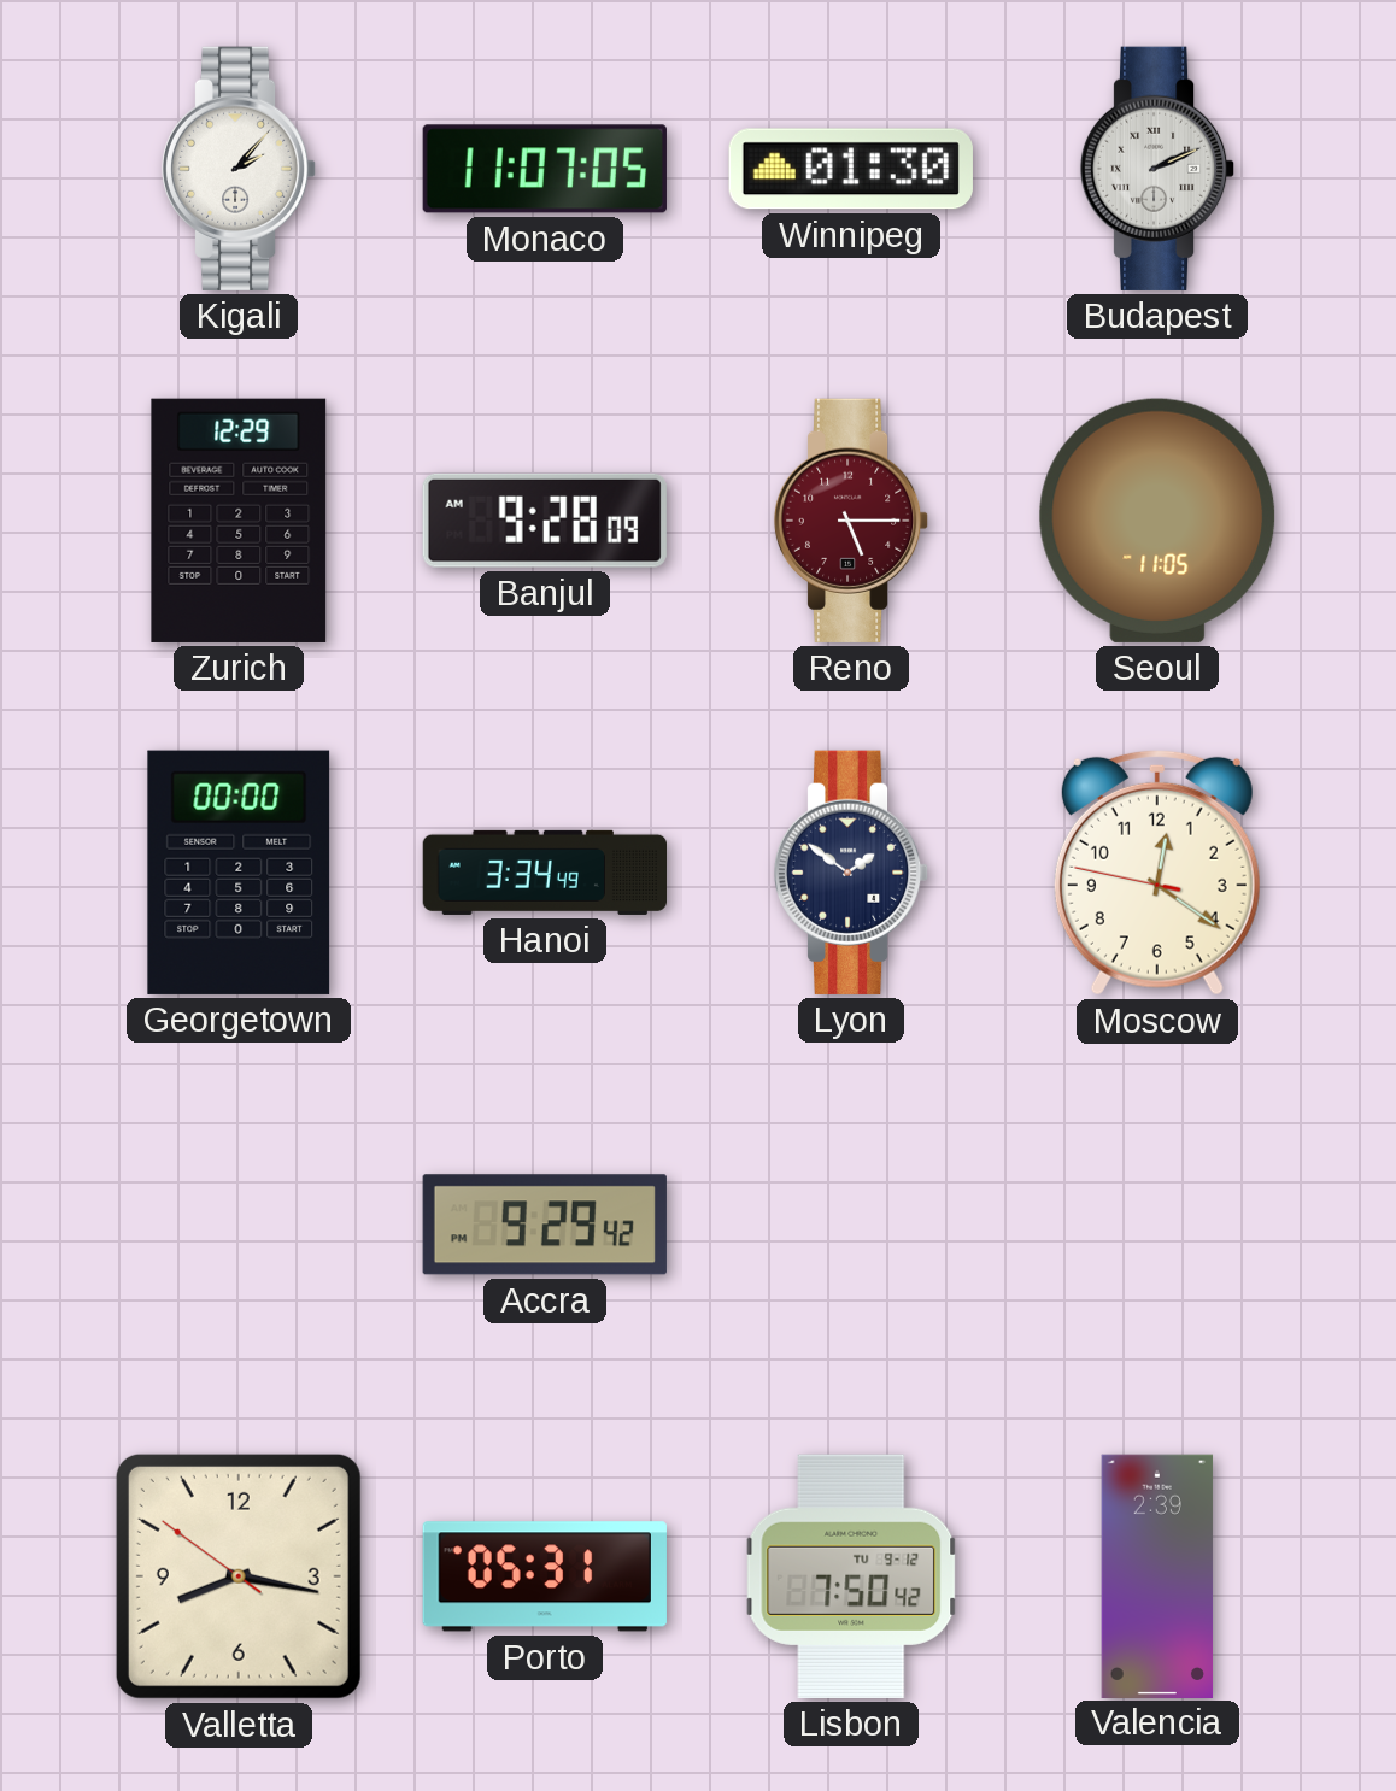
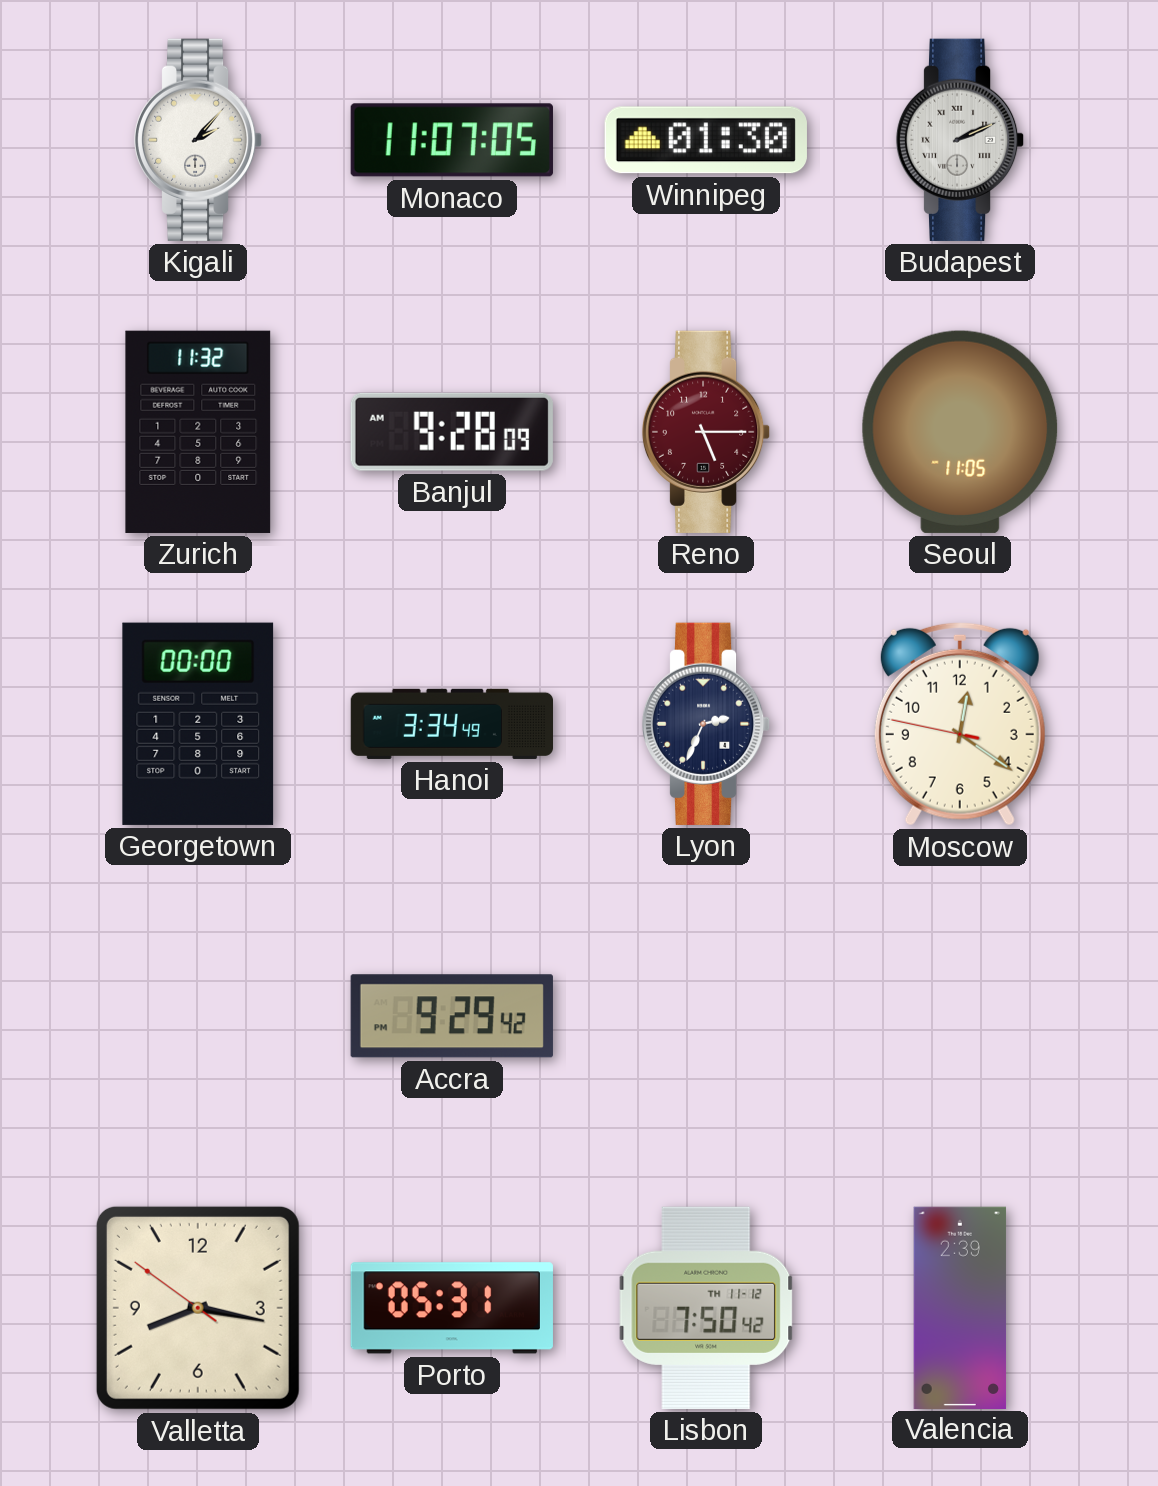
Zurich: 12:29 -> 11:32 (198, 432)
Lyon: 1:51 -> 2:34 (706, 724)
Lisbon date: TU 9-12 -> TH 11-12 (706, 1308)
